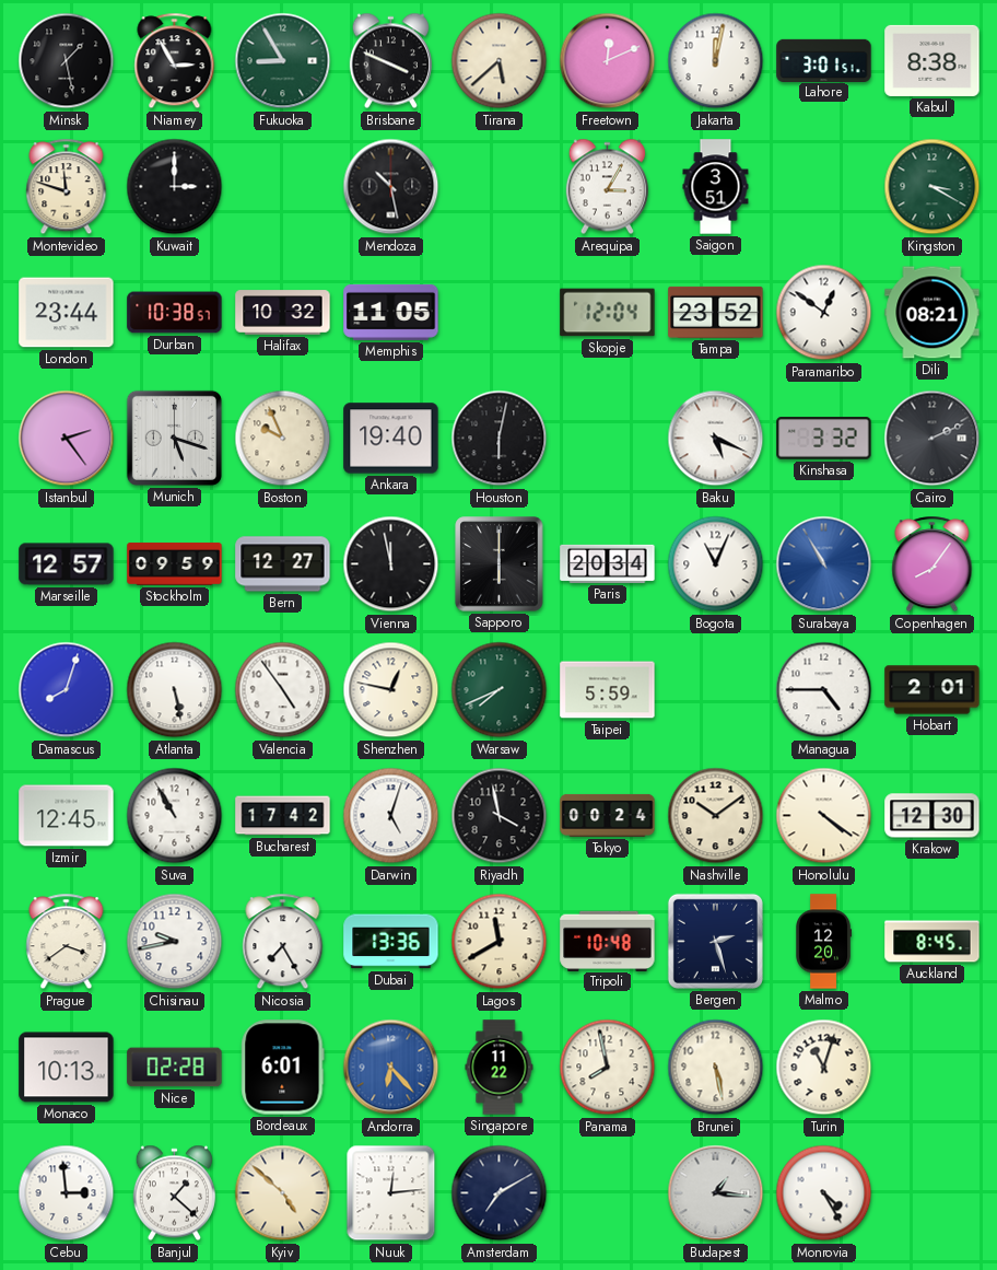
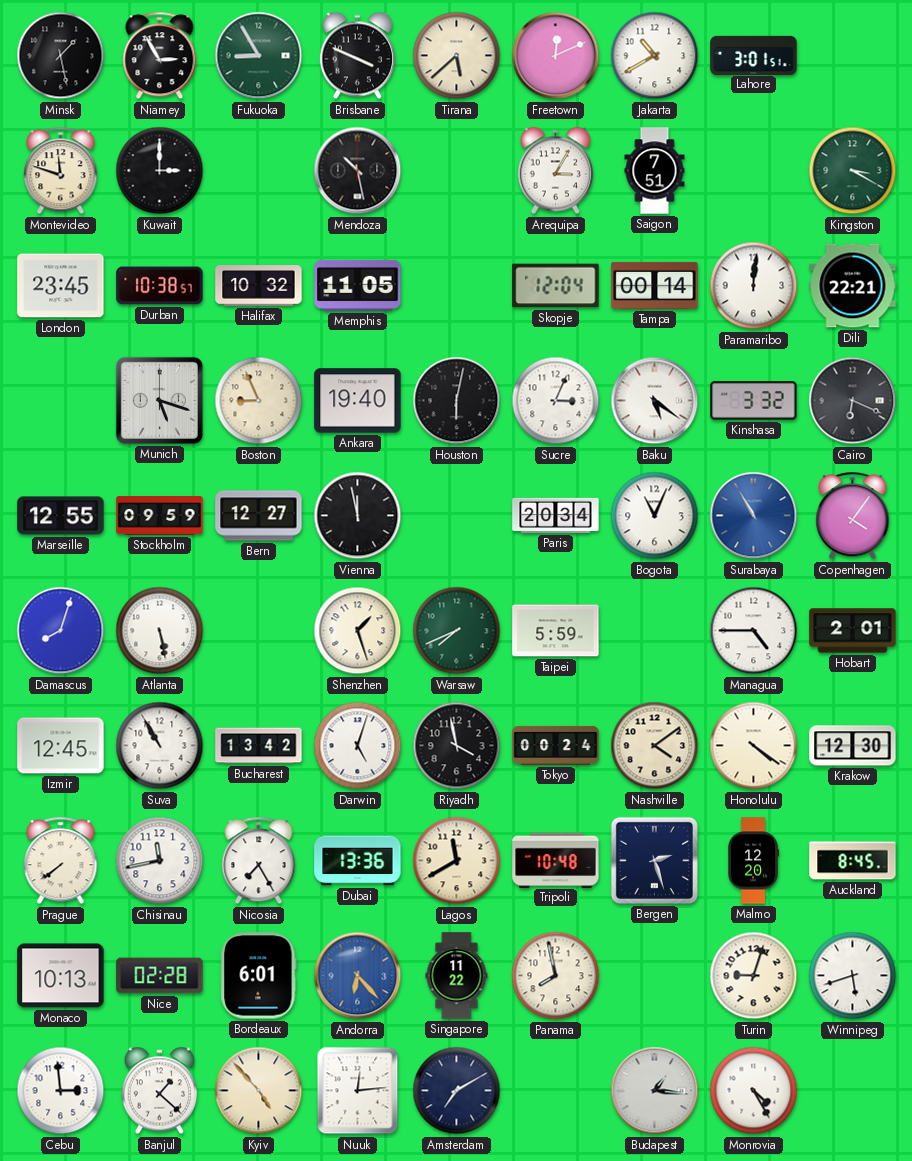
Jakarta: 12:02 -> 10:40 (655, 56)
Kabul: 8:38 -> none (933, 60)
Saigon: 3:51 -> 7:51 (655, 171)
London: 23:44 -> 23:45 (61, 286)
Tampa: 23:52 -> 00:14 (655, 285)
Paramaribo: 12:51 -> 12:01 (754, 286)
Dili: 08:21 -> 22:21 (853, 286)
Istanbul: 2:24 -> none (67, 439)
Boston: 9:56 -> 8:56 (259, 401)
Sucre: none -> 3:04 (556, 401)
Baku: 5:19 -> 5:21 (655, 401)
Cairo: 2:11 -> 6:19 (853, 401)
Marseille: 12:57 -> 12:55 (61, 516)
Sapporo: 6:00 -> none (500, 564)
Copenhagen: 8:06 -> 4:06 (853, 516)
Valencia: 4:54 -> none (283, 690)
Shenzhen: 12:47 -> 1:27 (358, 631)
Bucharest: 17:42 -> 13:42 (259, 746)
Nashville: 10:09 -> 4:09 (655, 746)
Prague: 3:39 -> 7:39 (61, 861)
Chisinau: 9:43 -> 11:43 (160, 861)
Brunei: 5:28 -> none (716, 1068)
Turin: 11:03 -> 9:03 (754, 976)
Winnipeg: none -> 5:42 (853, 976)
Kyiv: 4:52 -> 4:53 (259, 1091)
